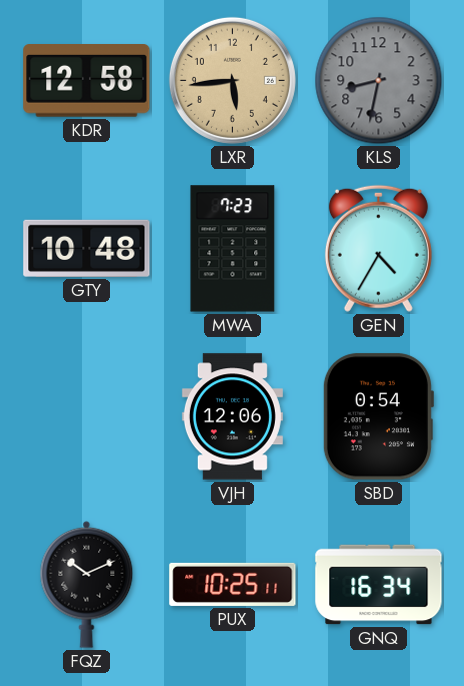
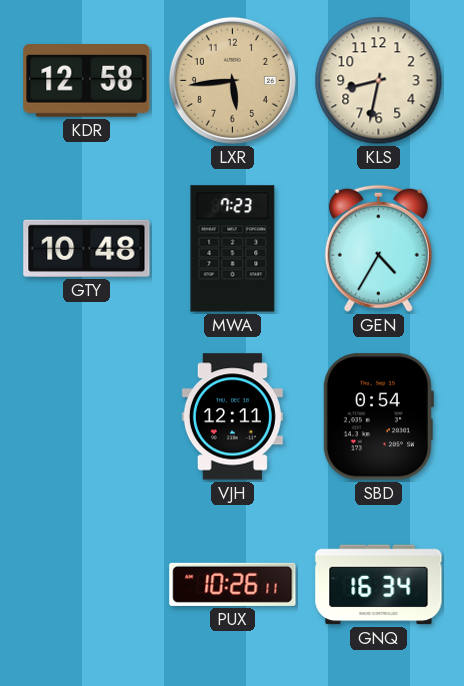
KLS dial: grey -> cream (379, 81)
VJH: 12:06 -> 12:11 (232, 417)
FQZ: 10:11 -> none (87, 584)
PUX: 10:25 -> 10:26 (233, 584)
